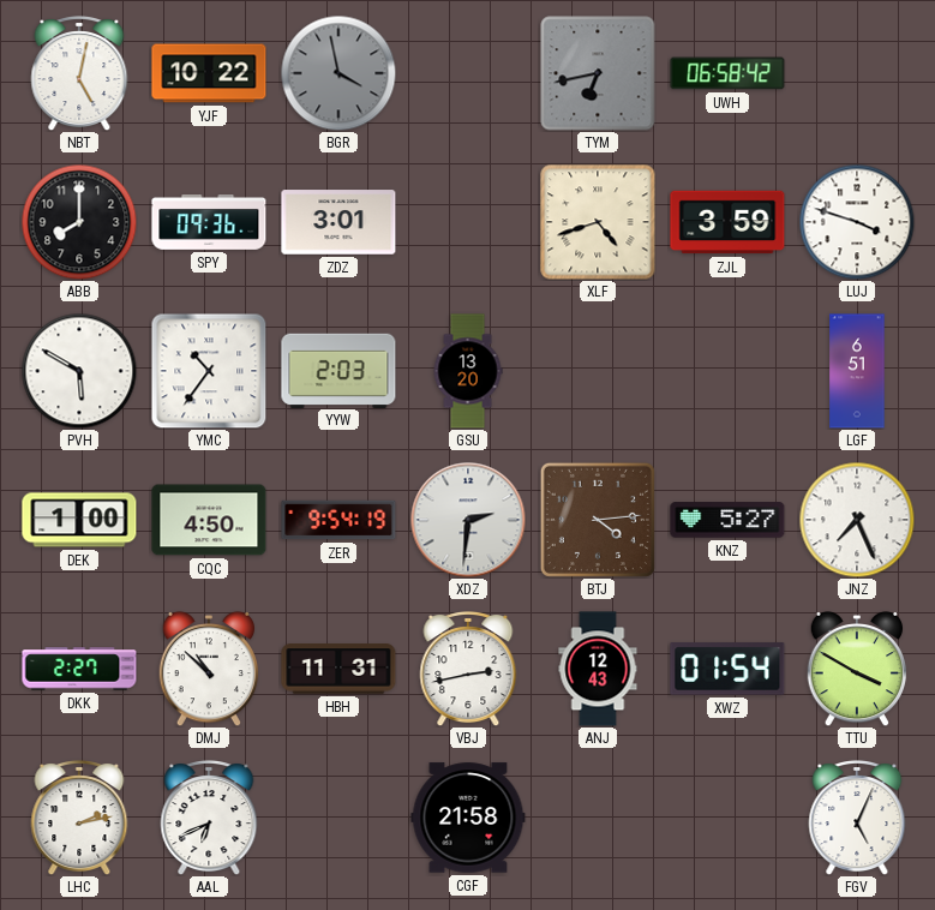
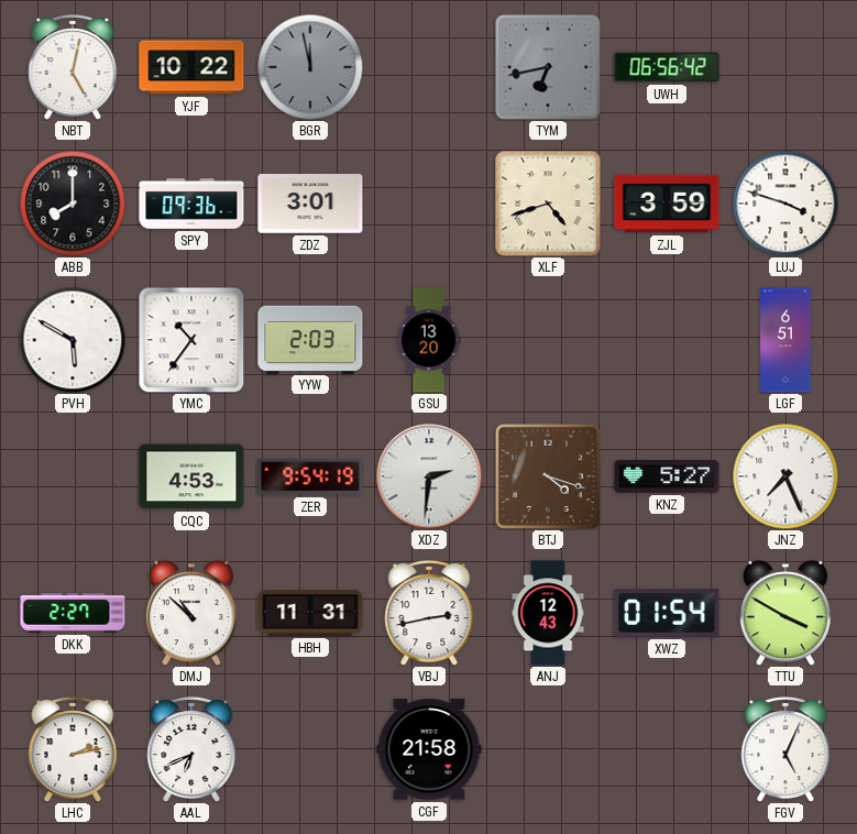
BGR: 3:58 -> 11:58 (310, 67)
UWH: 06:58 -> 06:56 (667, 67)
DEK: 1:00 -> none (79, 520)
CQC: 4:50 -> 4:53 (191, 476)
BTJ: 4:14 -> 4:18 (548, 476)
